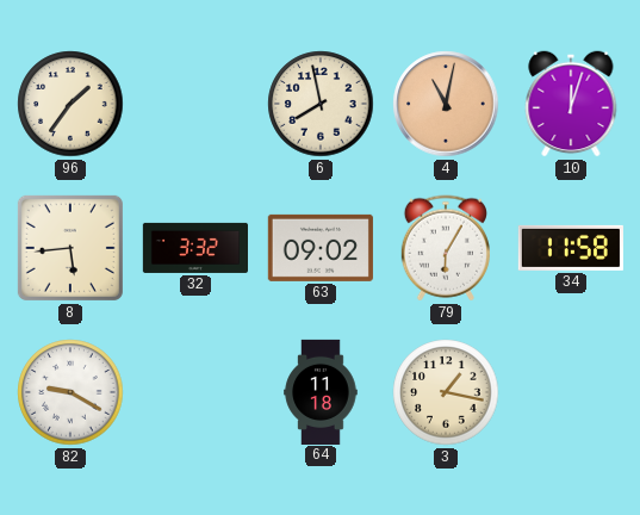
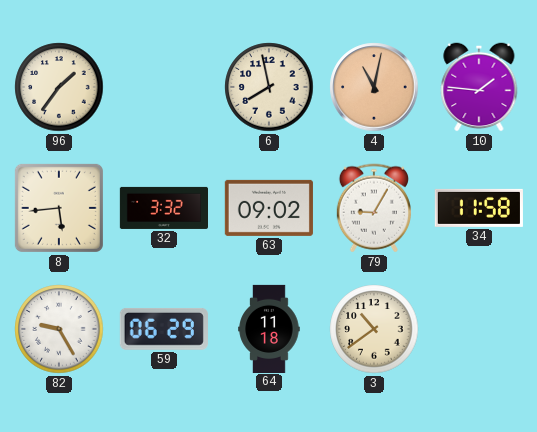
10: 12:03 -> 1:46 (479, 87)
79: 6:05 -> 9:05 (374, 208)
82: 9:20 -> 9:25 (59, 329)
59: none -> 06:29 (164, 329)
3: 1:17 -> 10:39 (374, 329)
